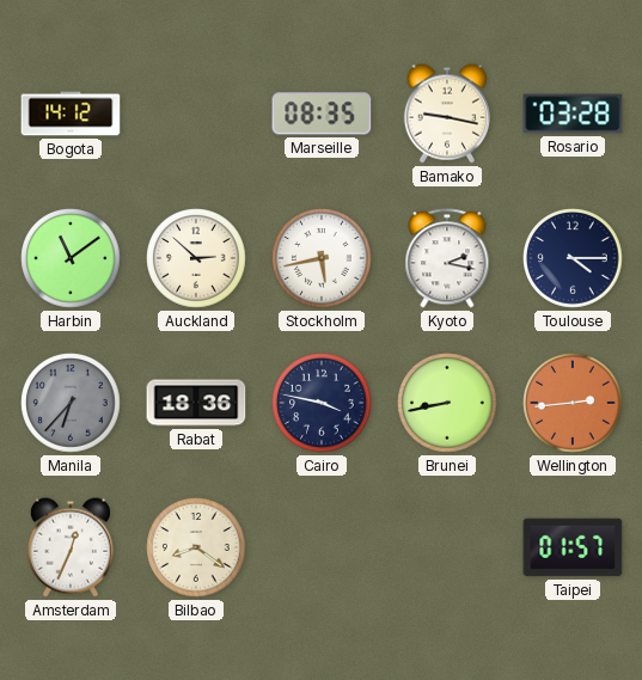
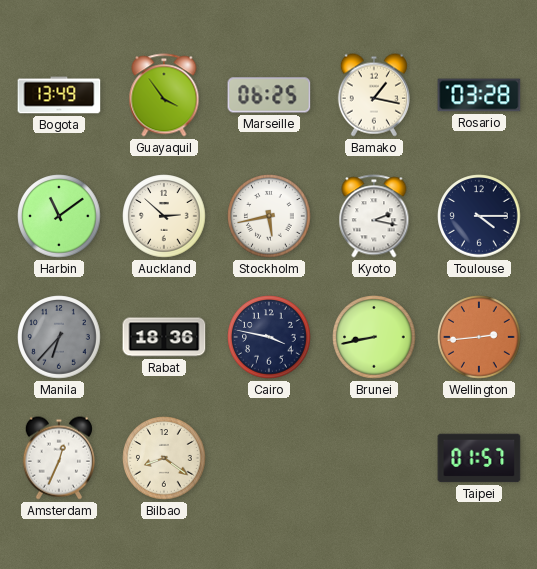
Bogota: 14:12 -> 13:49 (59, 95)
Guayaquil: none -> 3:54 (164, 95)
Marseille: 08:35 -> 06:25 (269, 95)
Bamako: 9:17 -> 1:17 (374, 95)
